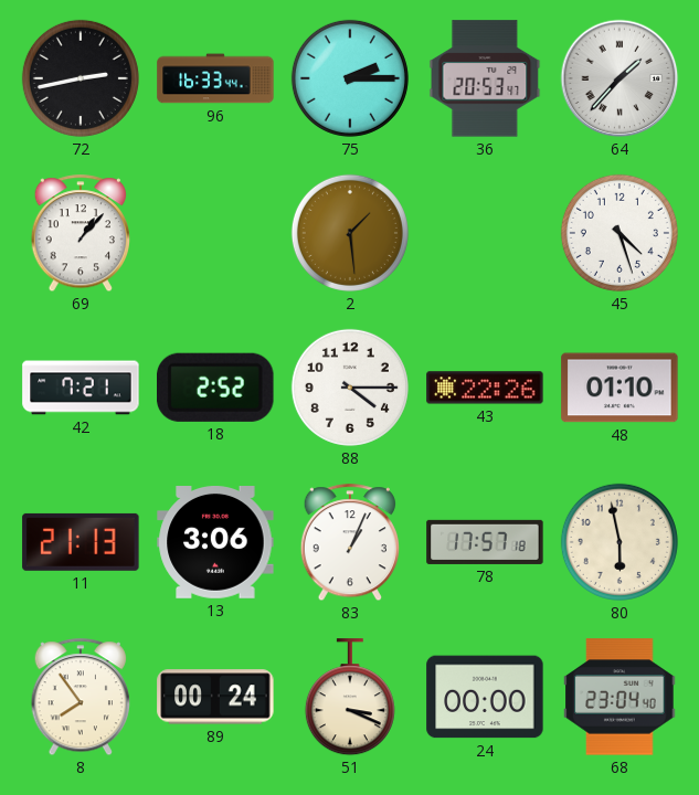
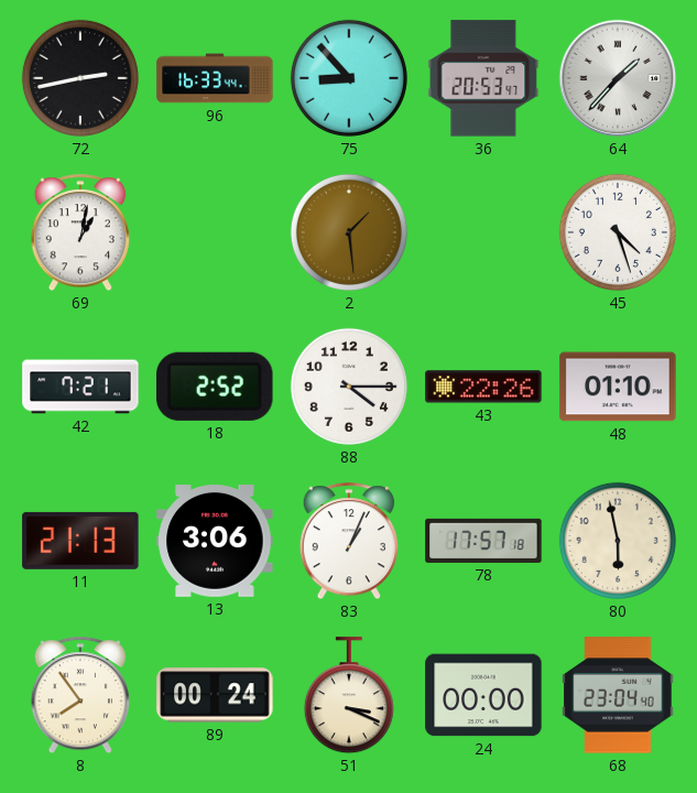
75: 2:15 -> 8:53 (349, 78)
69: 1:07 -> 1:02 (79, 233)
